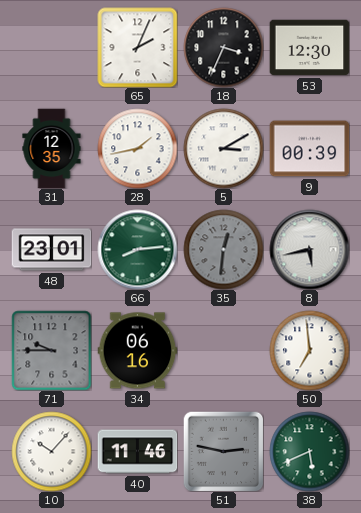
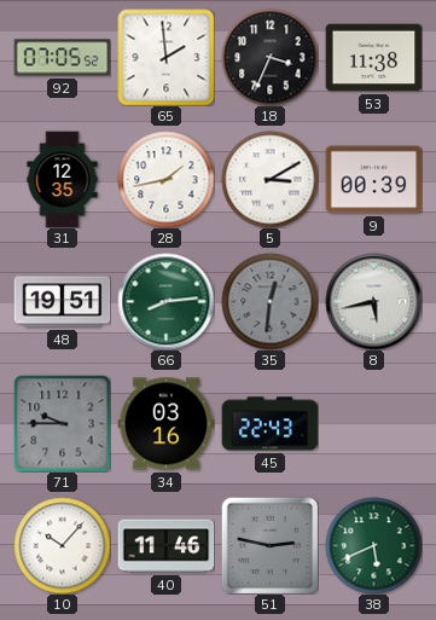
92: none -> 07:05 (62, 58)
65: 2:04 -> 1:59 (165, 57)
53: 12:30 -> 11:38 (373, 58)
48: 23:01 -> 19:51 (62, 302)
34: 06:16 -> 03:16 (165, 424)
45: none -> 22:43 (269, 424)
50: 6:59 -> none (309, 350)
